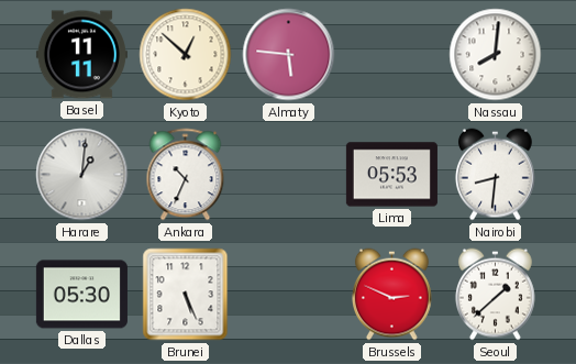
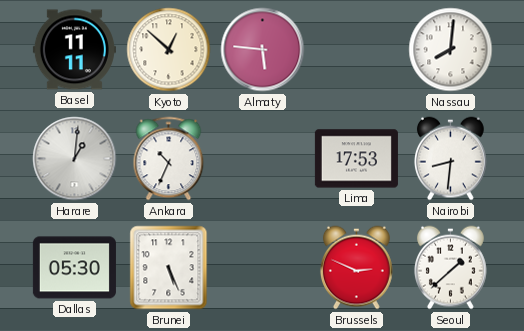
Lima: 05:53 -> 17:53 (356, 159)
